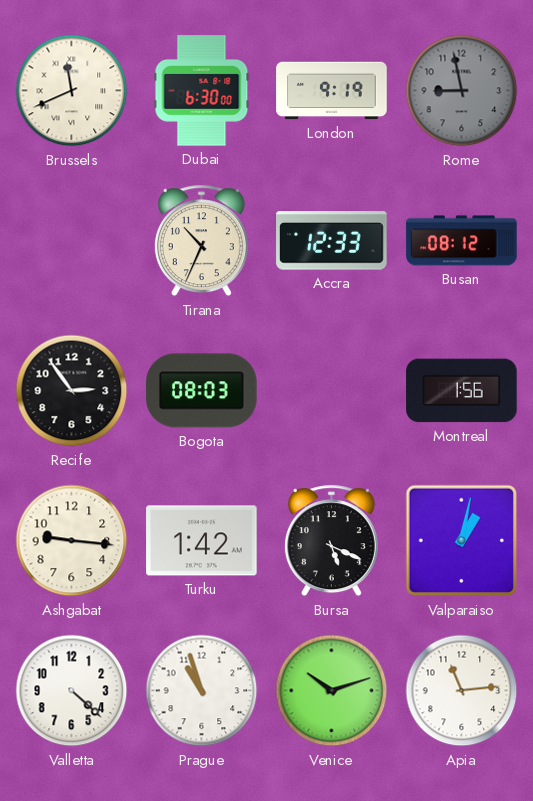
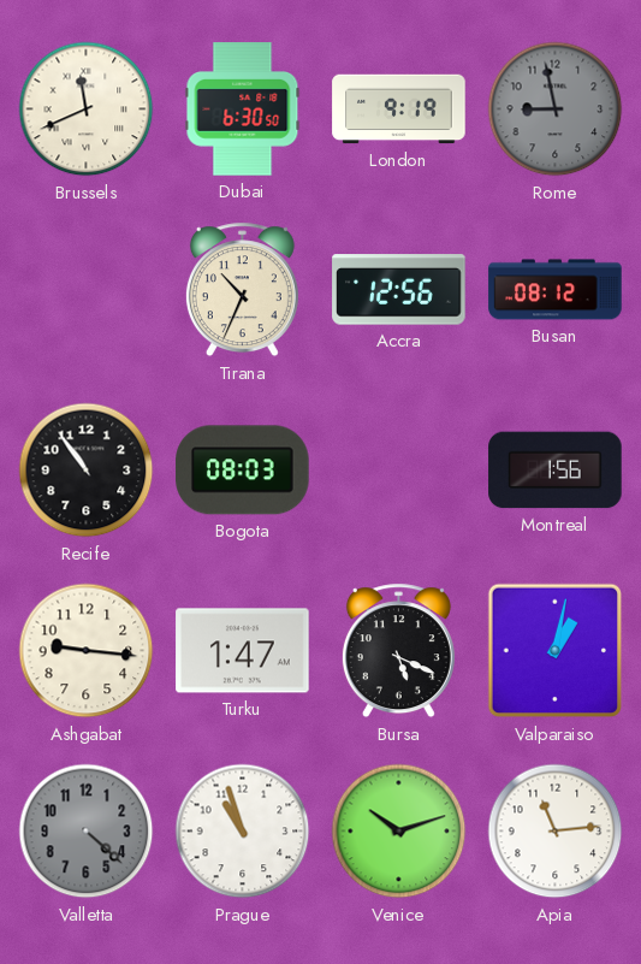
Dubai: 6:30:00 -> 6:30:50 (243, 110)
Accra: 12:33 -> 12:56 (399, 290)
Recife: 2:54 -> 10:54 (87, 471)
Turku: 1:42 -> 1:47 (243, 651)
Valletta dial: white -> grey (87, 832)
